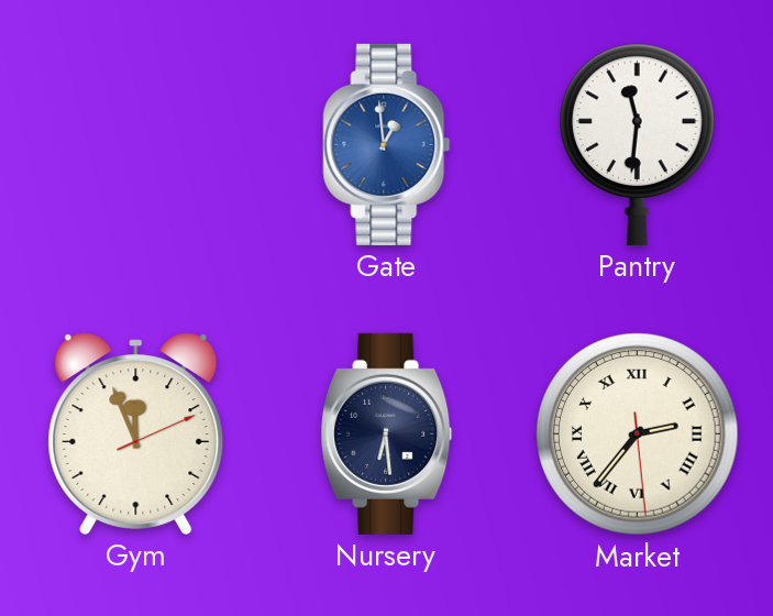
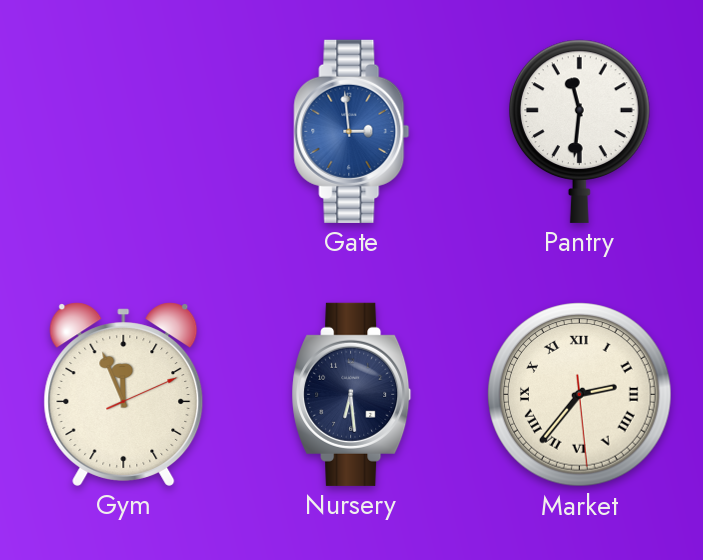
Gate: 12:59 -> 2:59 (352, 131)
